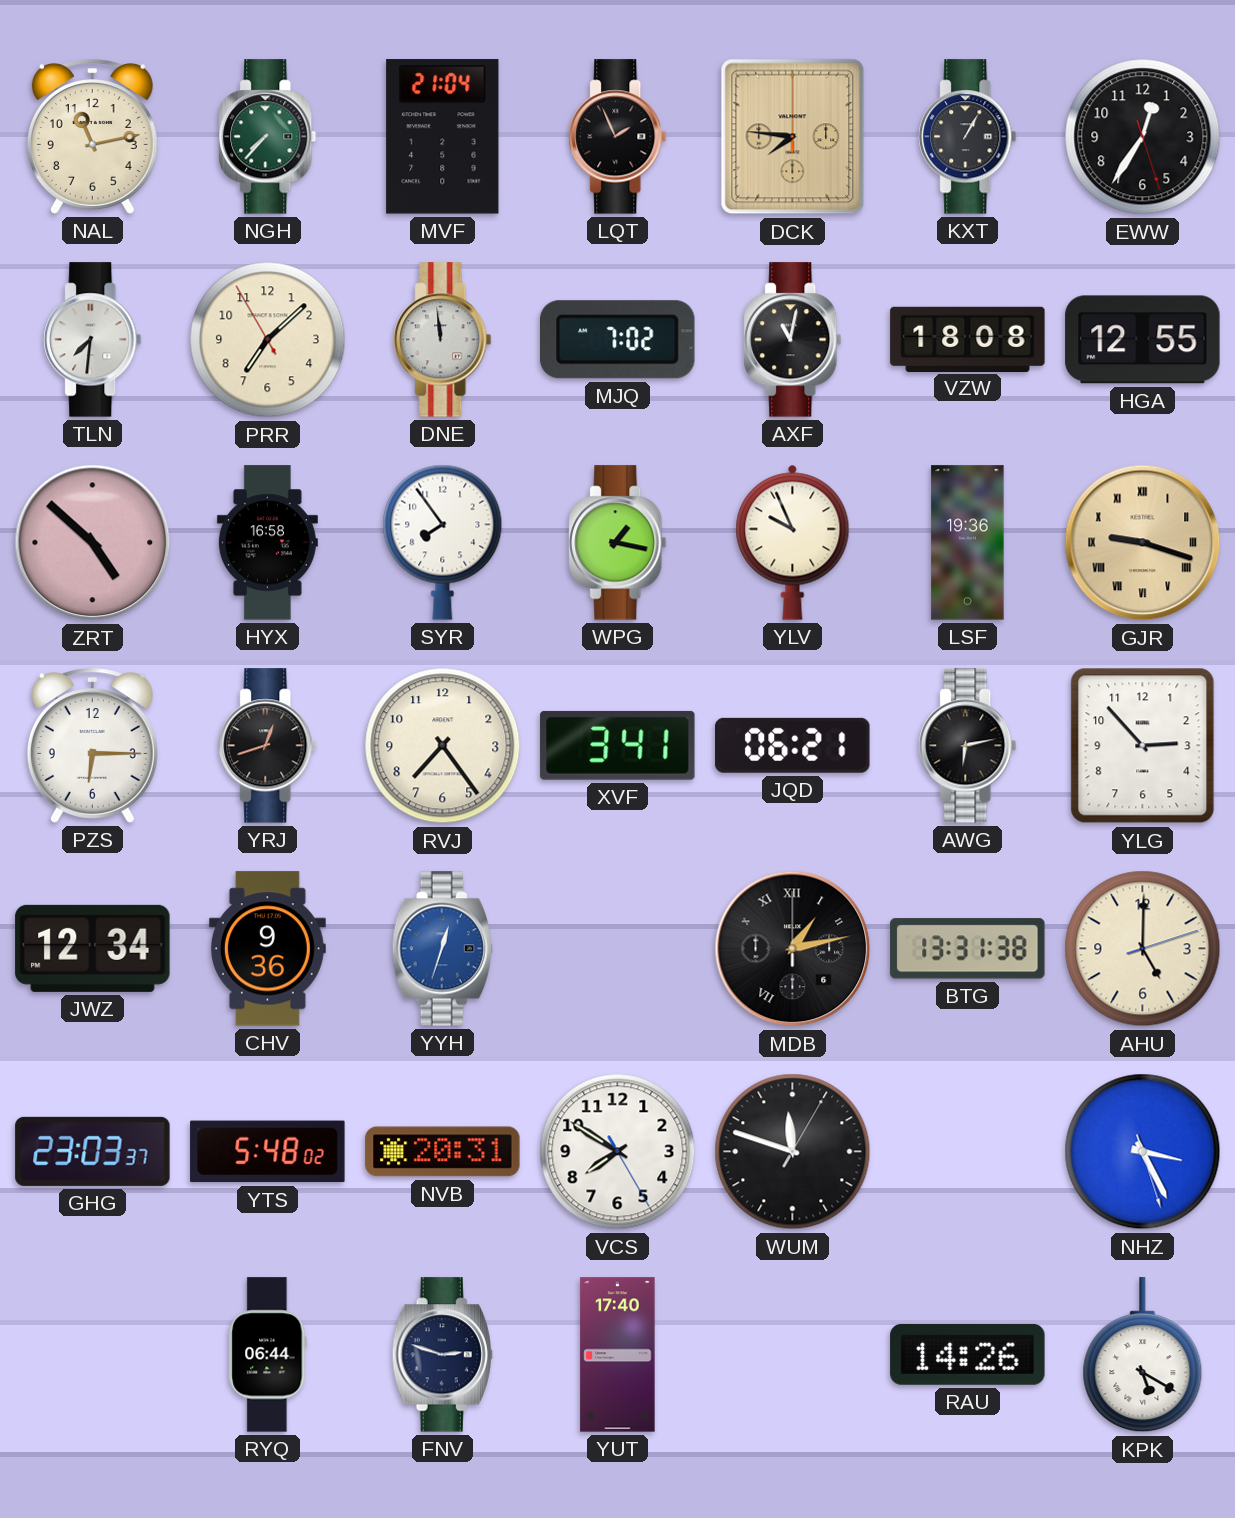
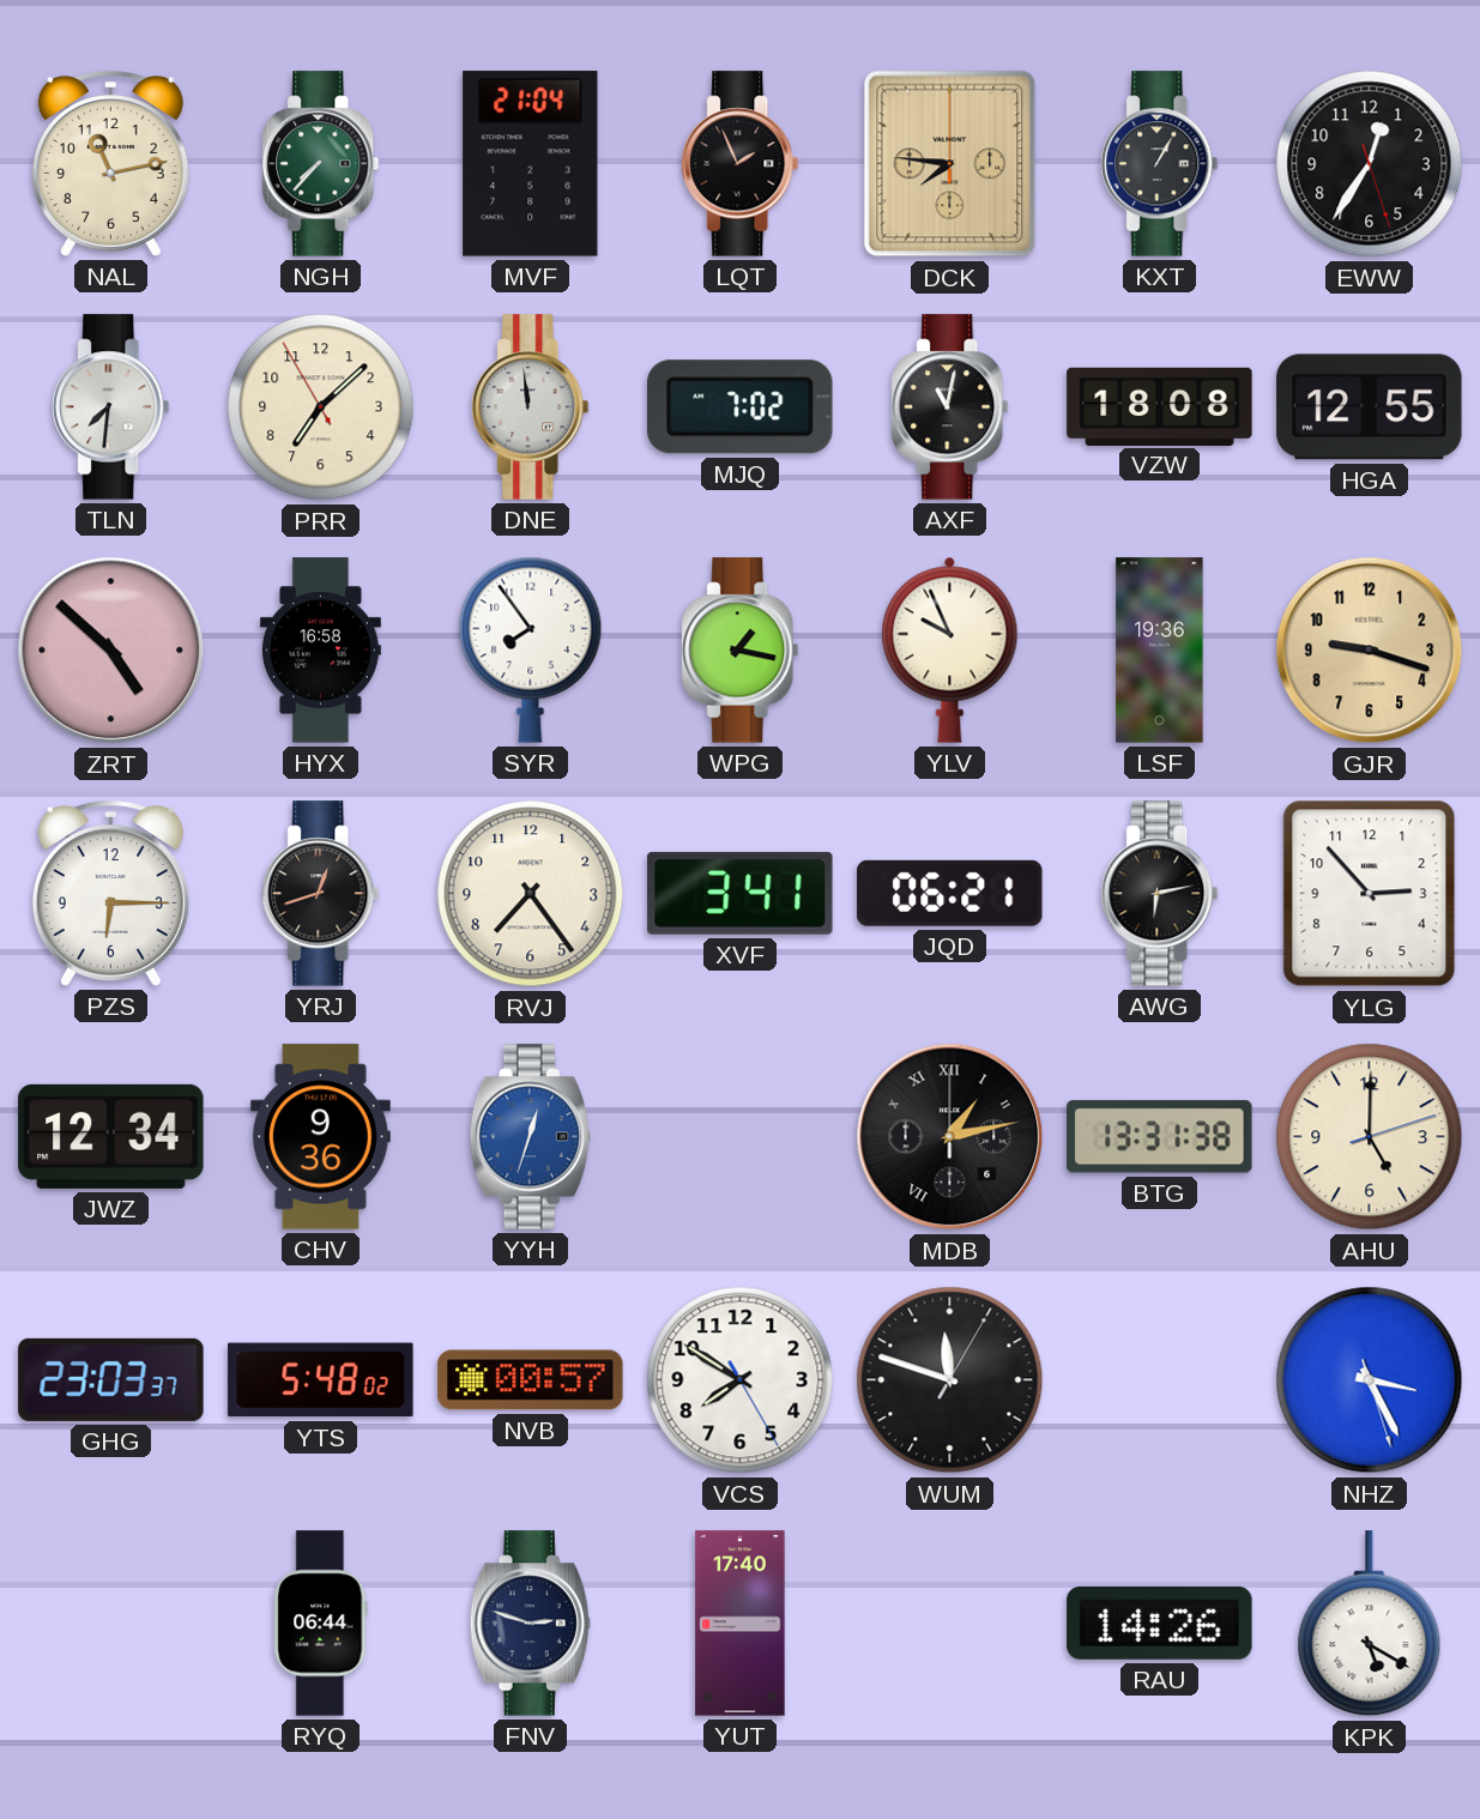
GJR numerals: Roman -> Arabic (1370, 651)
NVB: 20:31 -> 00:57 (531, 1380)
